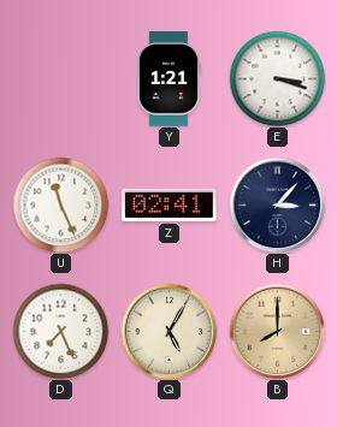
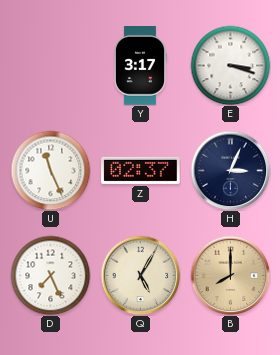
Y: 1:21 -> 3:17 (139, 66)
Z: 02:41 -> 02:37 (141, 170)
H: 3:07 -> 3:04 (230, 170)
